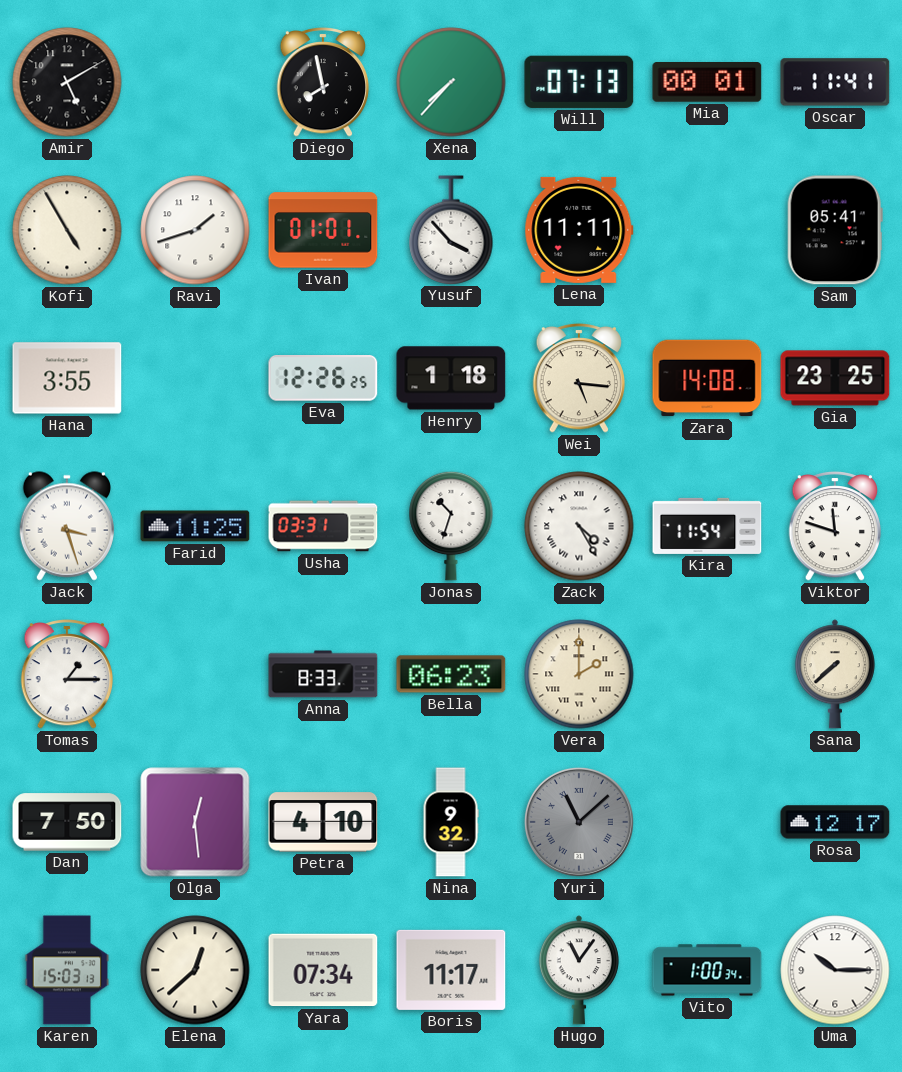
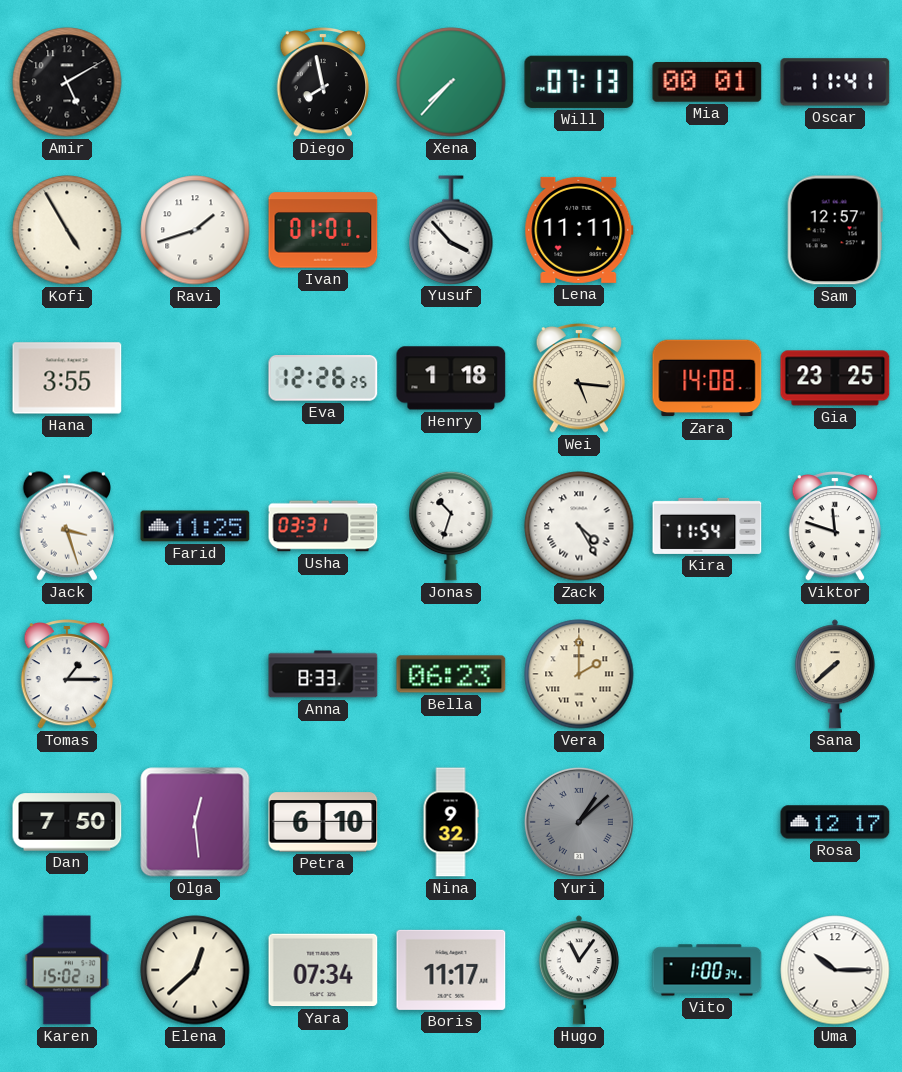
Sam: 05:41 -> 12:57 (835, 230)
Petra: 4:10 -> 6:10 (323, 822)
Yuri: 11:08 -> 1:08 (579, 822)
Karen: 15:03 -> 15:02 (67, 970)
